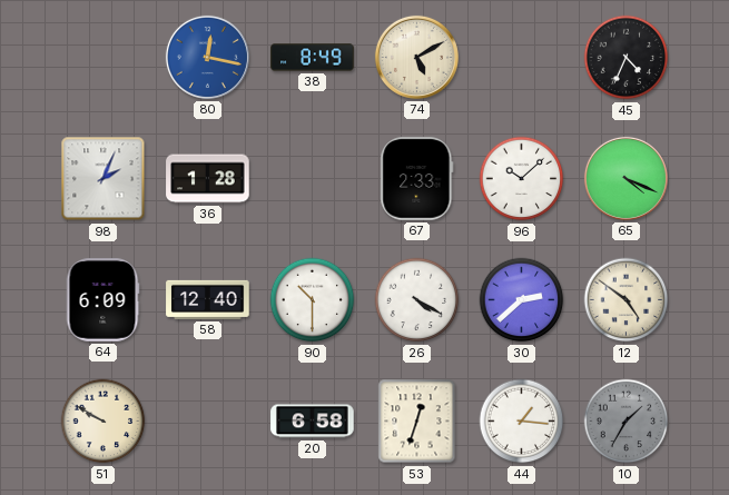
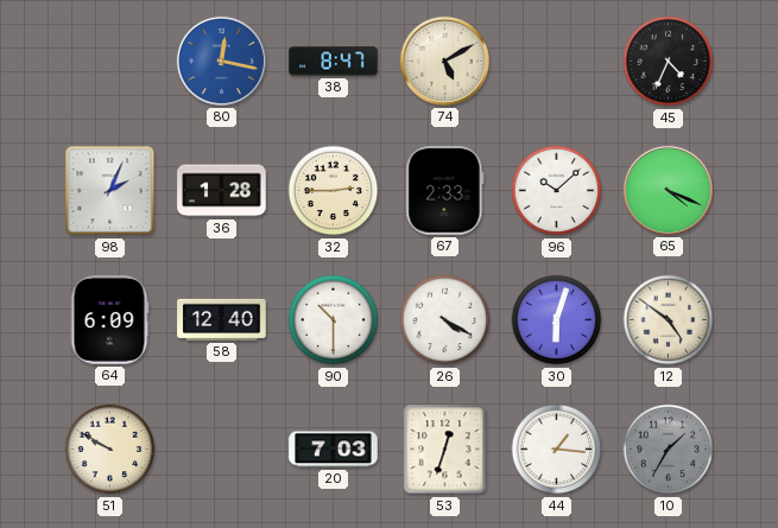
38: 8:49 -> 8:47 (334, 62)
32: none -> 2:45 (334, 191)
30: 2:38 -> 6:03 (557, 320)
20: 6:58 -> 7:03 (334, 450)
